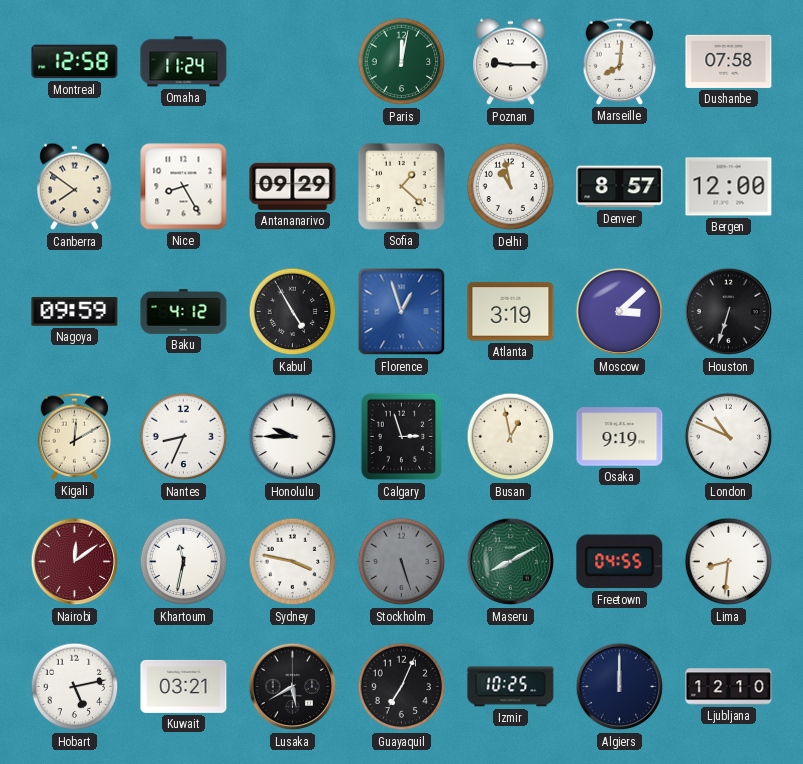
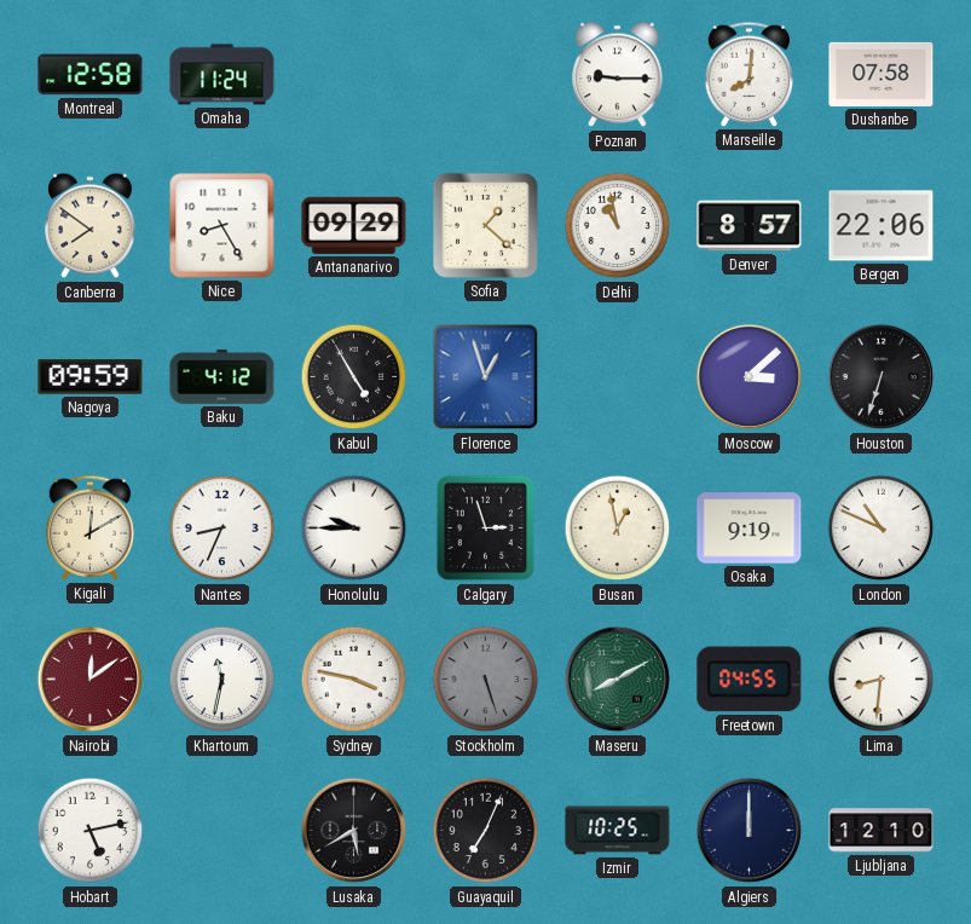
Paris: 12:02 -> none (402, 62)
Bergen: 12:00 -> 22:06 (882, 226)
Atlanta: 3:19 -> none (511, 312)
Kuwait: 03:21 -> none (184, 686)
